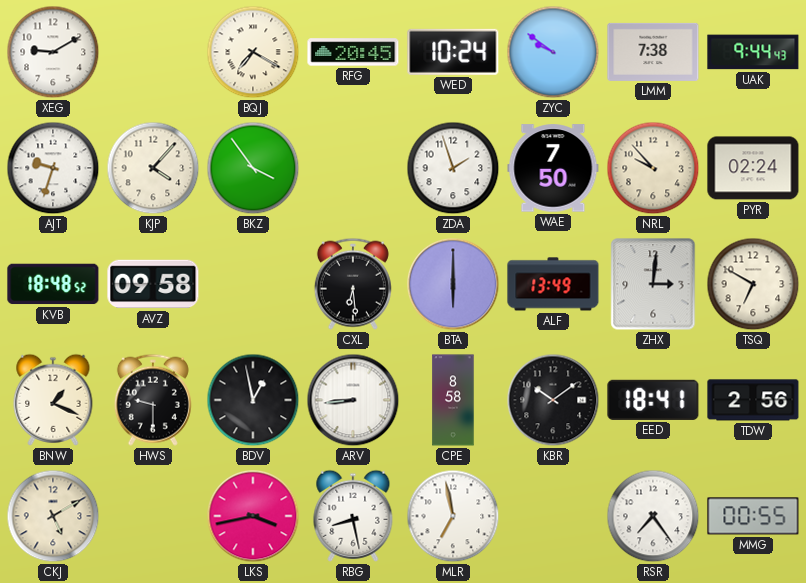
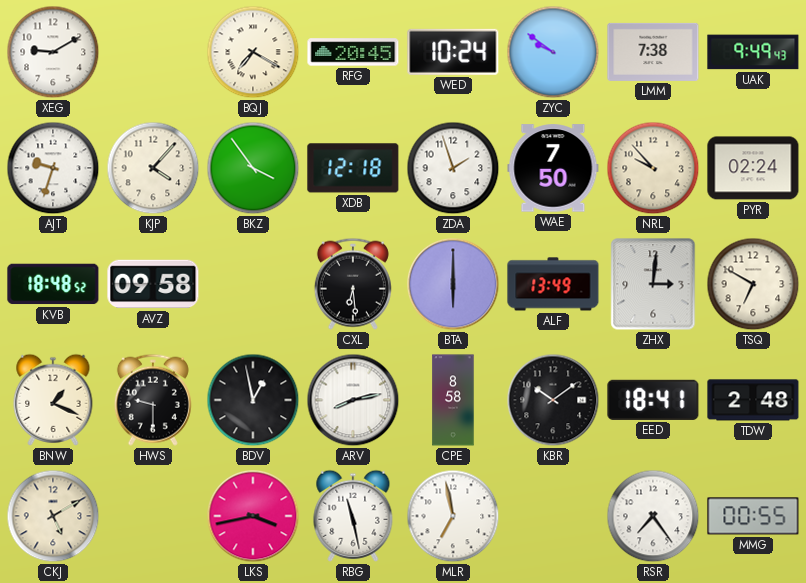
UAK: 9:44 -> 9:49 (753, 52)
XDB: none -> 12:18 (353, 168)
ARV: 8:44 -> 8:13 (353, 400)
TDW: 2:56 -> 2:48 (753, 400)
RBG: 8:28 -> 11:28 (353, 516)
